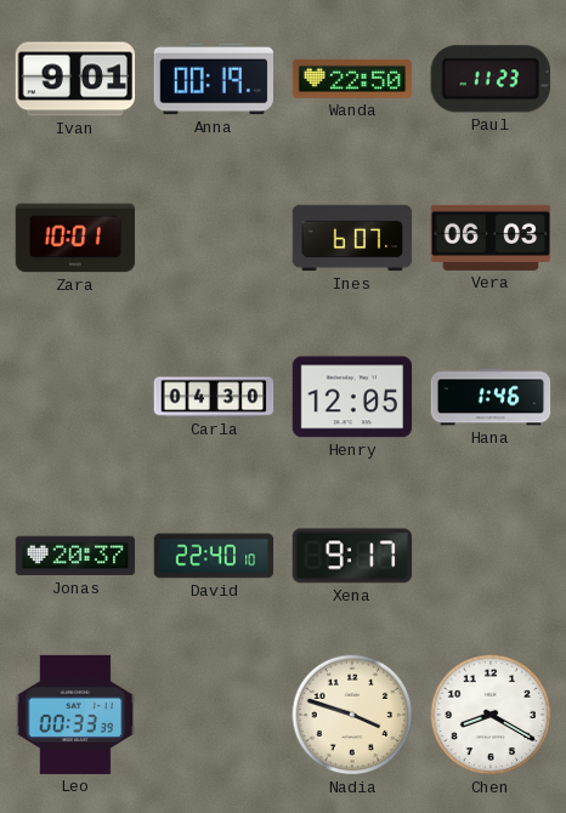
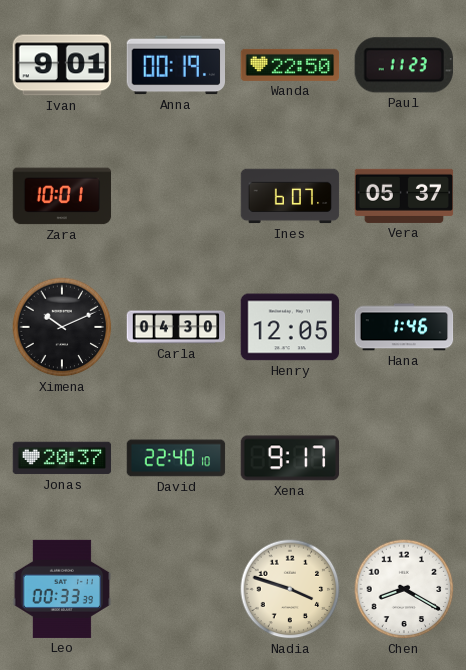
Vera: 06:03 -> 05:37 (404, 196)
Ximena: none -> 10:11 (62, 327)
